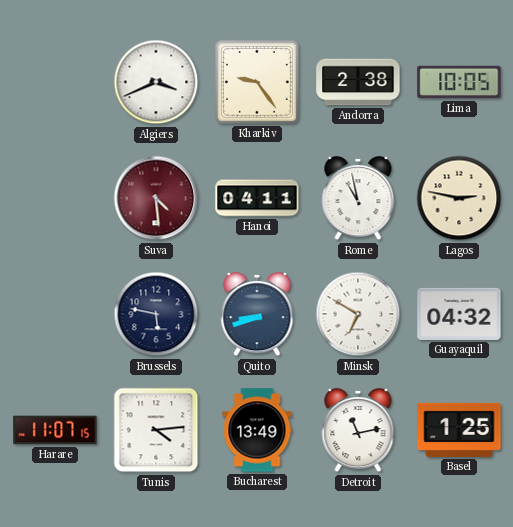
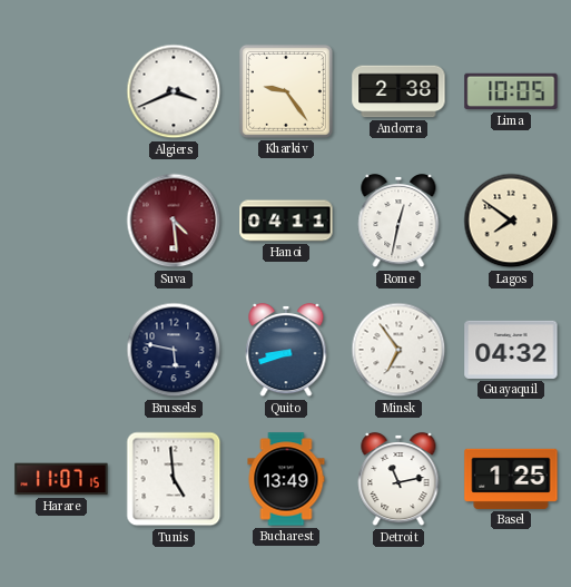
Rome: 10:58 -> 12:32 (398, 221)
Lagos: 2:47 -> 7:51 (511, 221)
Minsk: 6:50 -> 6:54 (398, 350)
Tunis: 4:14 -> 4:59 (174, 479)
